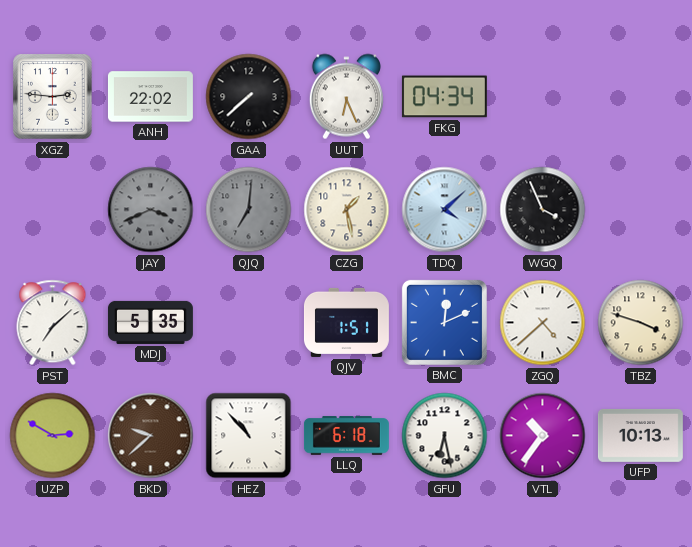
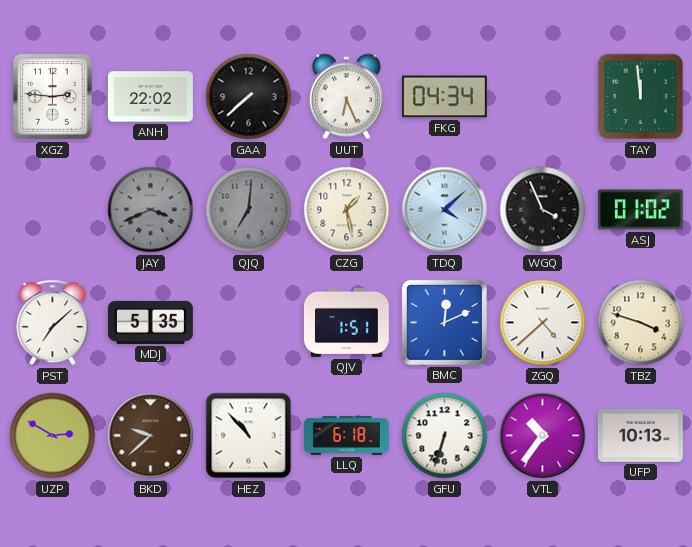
TAY: none -> 11:59 (641, 97)
ASJ: none -> 01:02 (640, 210)
GFU: 6:28 -> 6:33 (445, 436)
